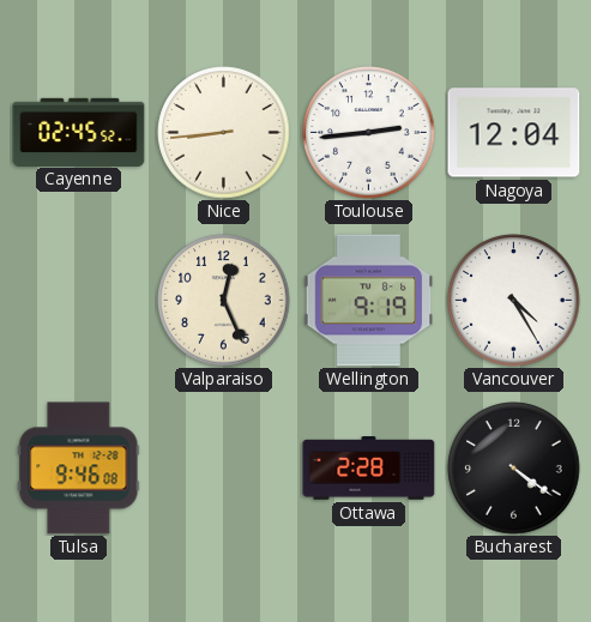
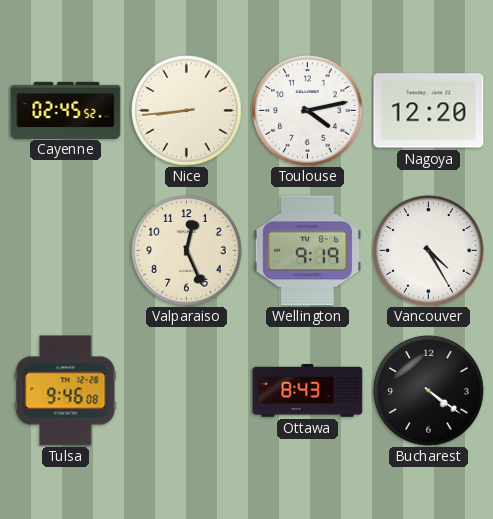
Toulouse: 2:44 -> 4:13 (308, 111)
Nagoya: 12:04 -> 12:20 (429, 111)
Ottawa: 2:28 -> 8:43 (308, 391)
